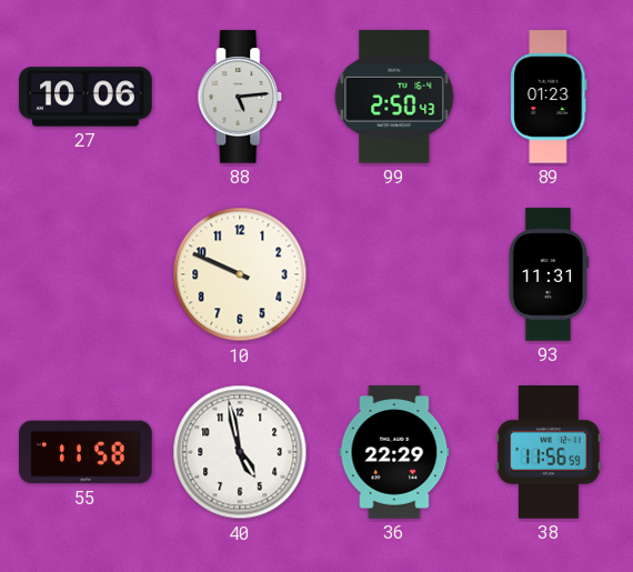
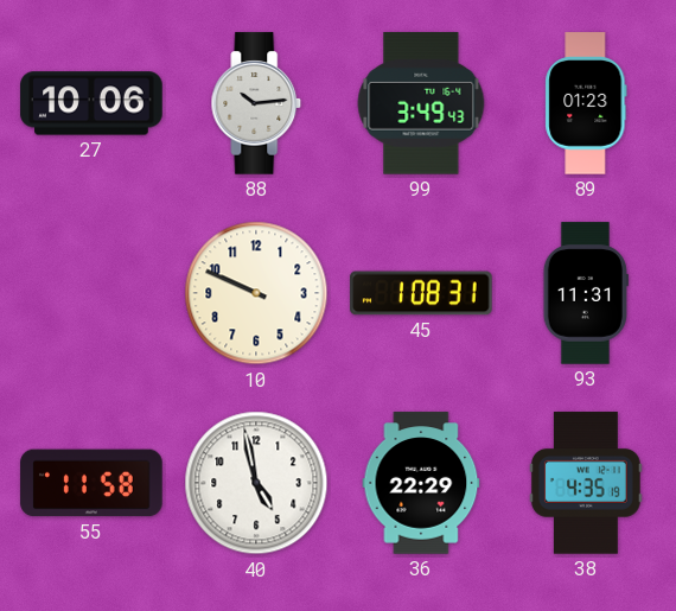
88: 5:14 -> 10:14 (256, 103)
99: 2:50 -> 3:49 (421, 103)
45: none -> 1:08 (421, 293)
38: 11:56 -> 4:35 (586, 483)
